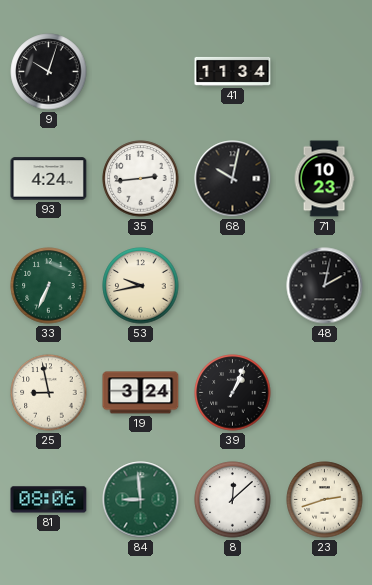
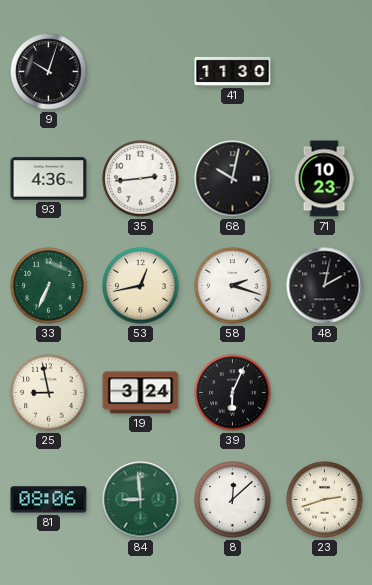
41: 11:34 -> 11:30 (233, 71)
93: 4:24 -> 4:36 (49, 179)
53: 9:43 -> 12:43 (141, 286)
58: none -> 2:18 (233, 286)
39: 1:04 -> 6:04 (233, 393)
